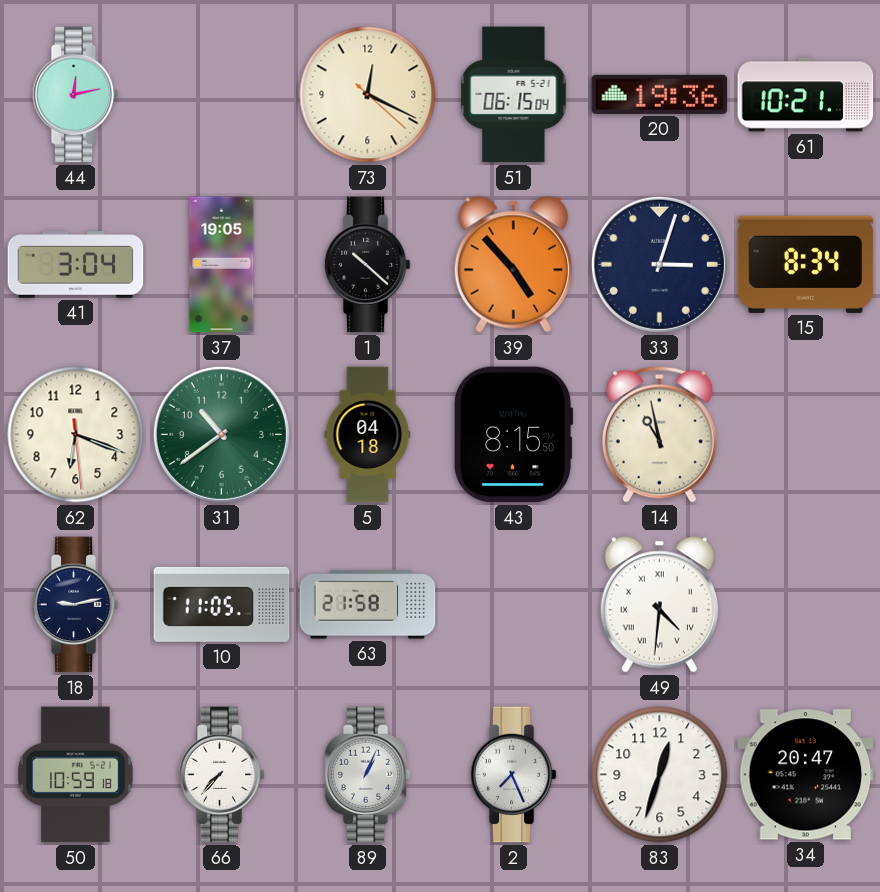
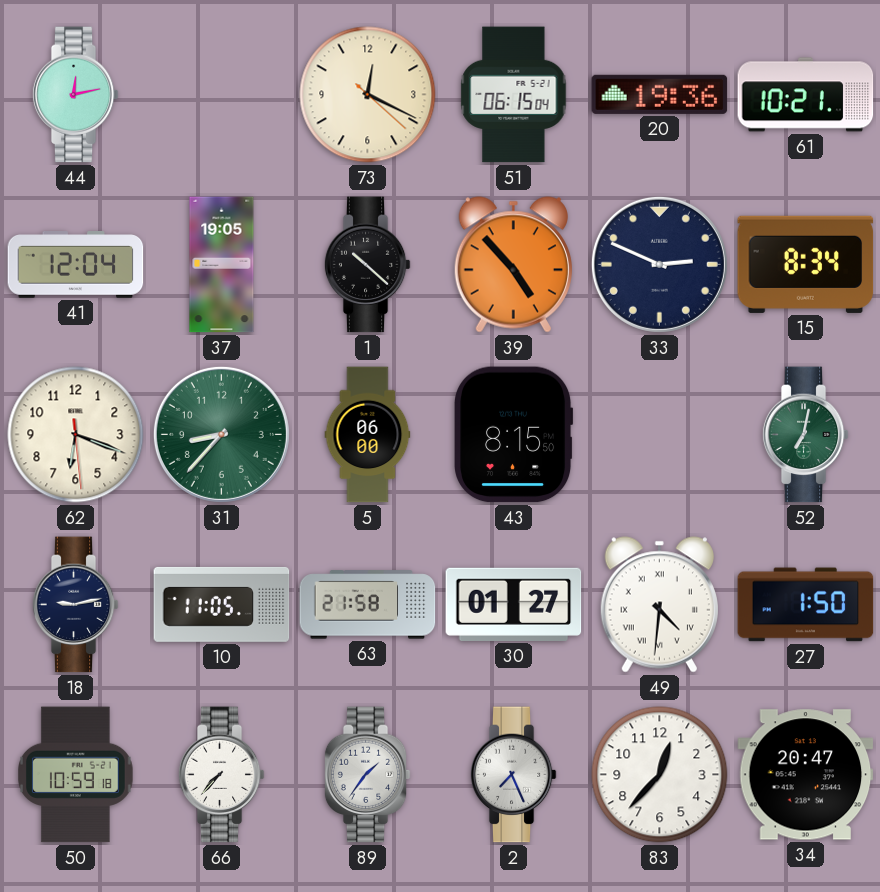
41: 3:04 -> 12:04 (76, 265)
33: 3:03 -> 2:49 (659, 264)
31: 10:39 -> 8:37 (221, 434)
5: 04:18 -> 06:00 (368, 435)
14: 10:58 -> none (659, 434)
52: none -> 7:02 (805, 435)
30: none -> 01:27 (514, 604)
27: none -> 1:50 (806, 605)
89: 1:04 -> 1:36 (367, 775)
83: 12:33 -> 12:37 (660, 775)
